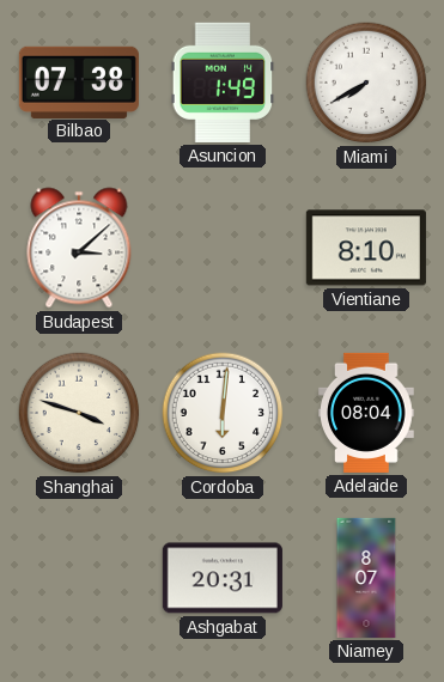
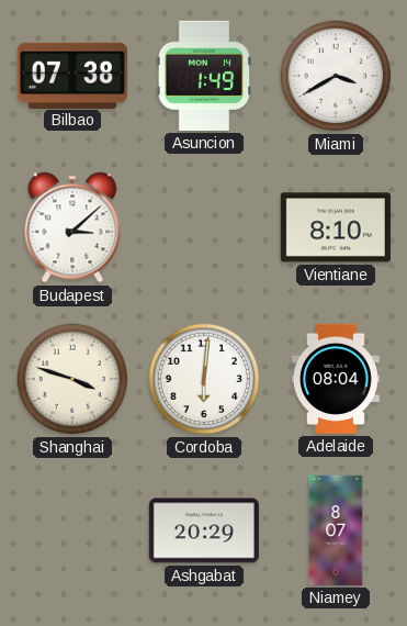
Miami: 7:40 -> 3:40 (336, 76)
Ashgabat: 20:31 -> 20:29 (204, 530)
